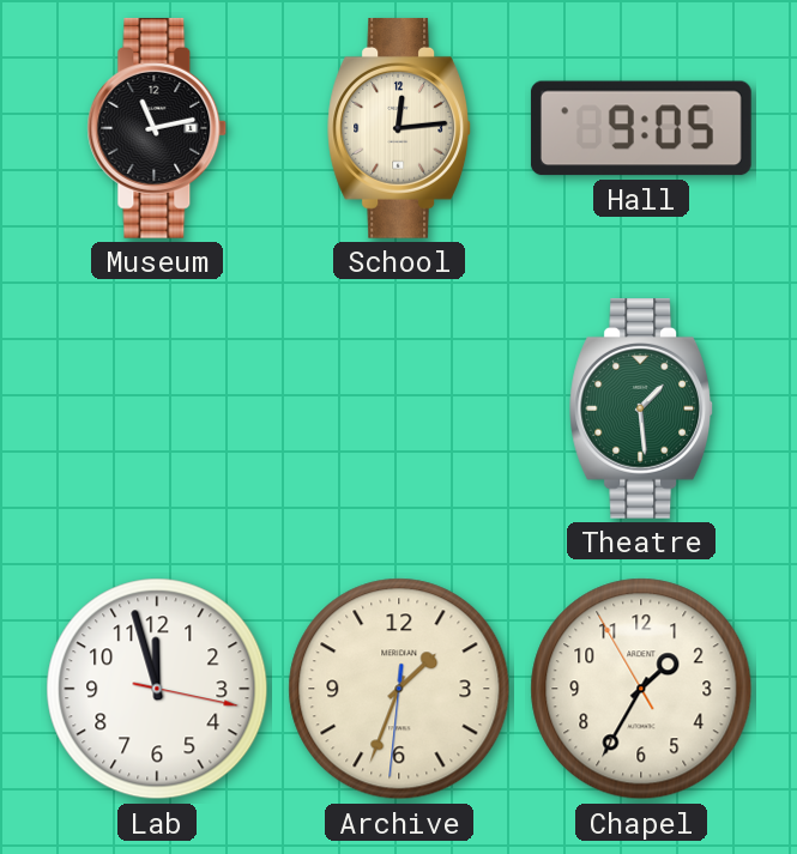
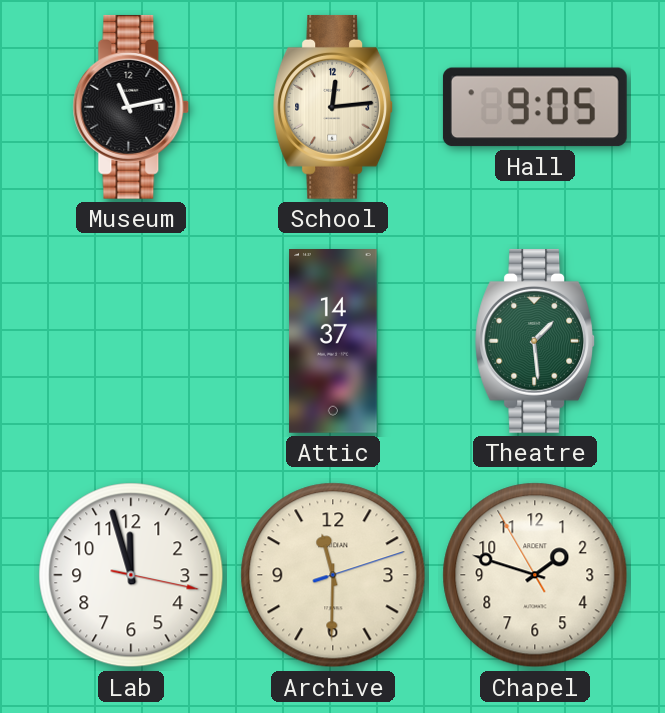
Attic: none -> 14:37 (333, 342)
Archive: 1:33 -> 11:30 (333, 575)
Chapel: 1:34 -> 1:47 (535, 575)
